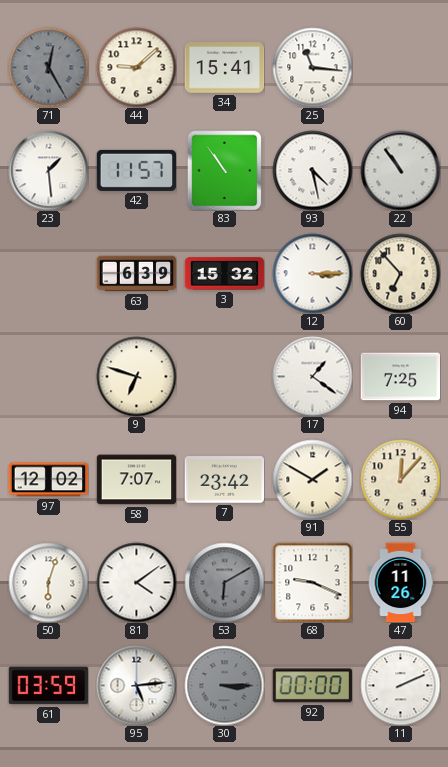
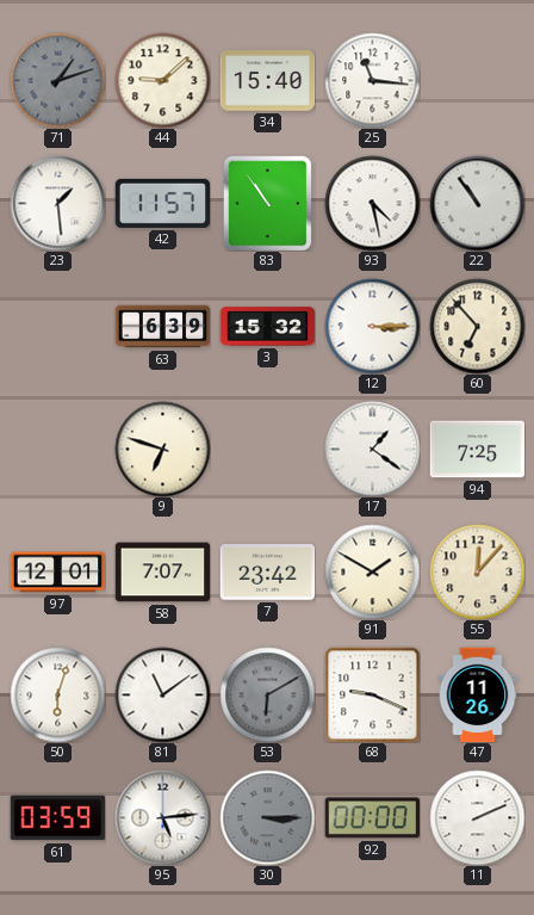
71: 12:25 -> 1:12 (57, 80)
34: 15:41 -> 15:40 (267, 81)
97: 12:02 -> 12:01 (57, 573)
81: 4:09 -> 11:09 (162, 694)
